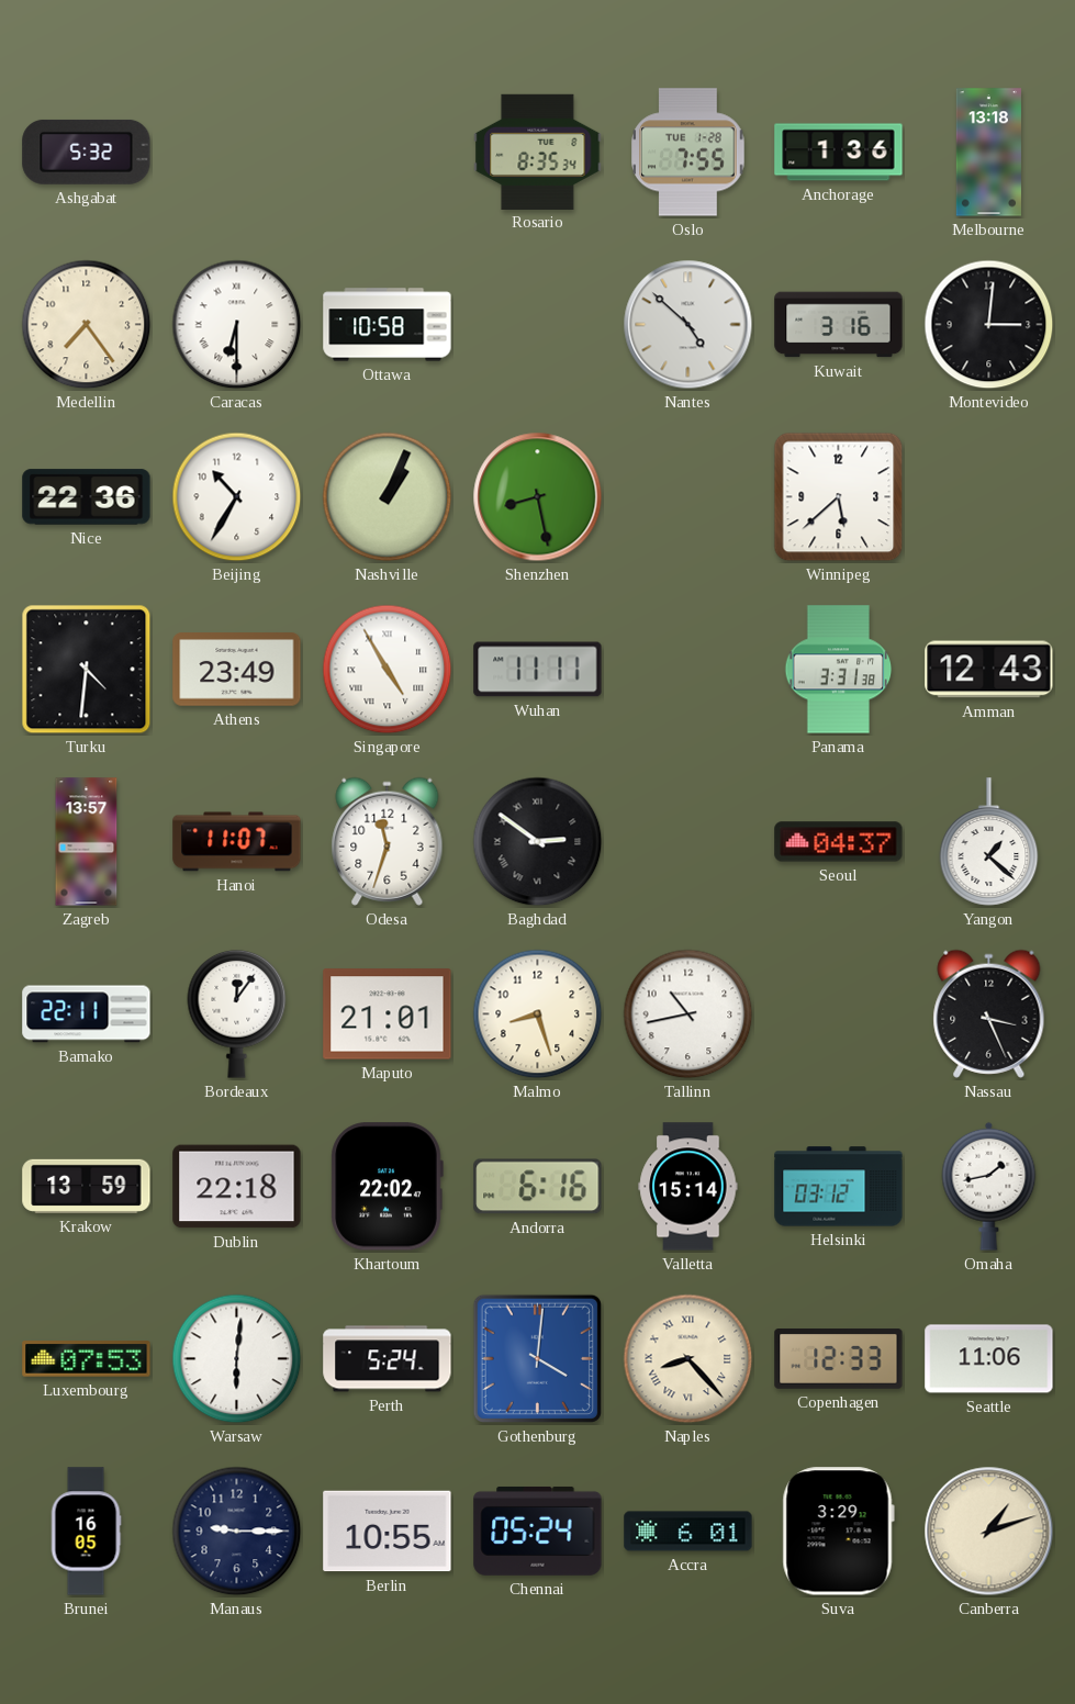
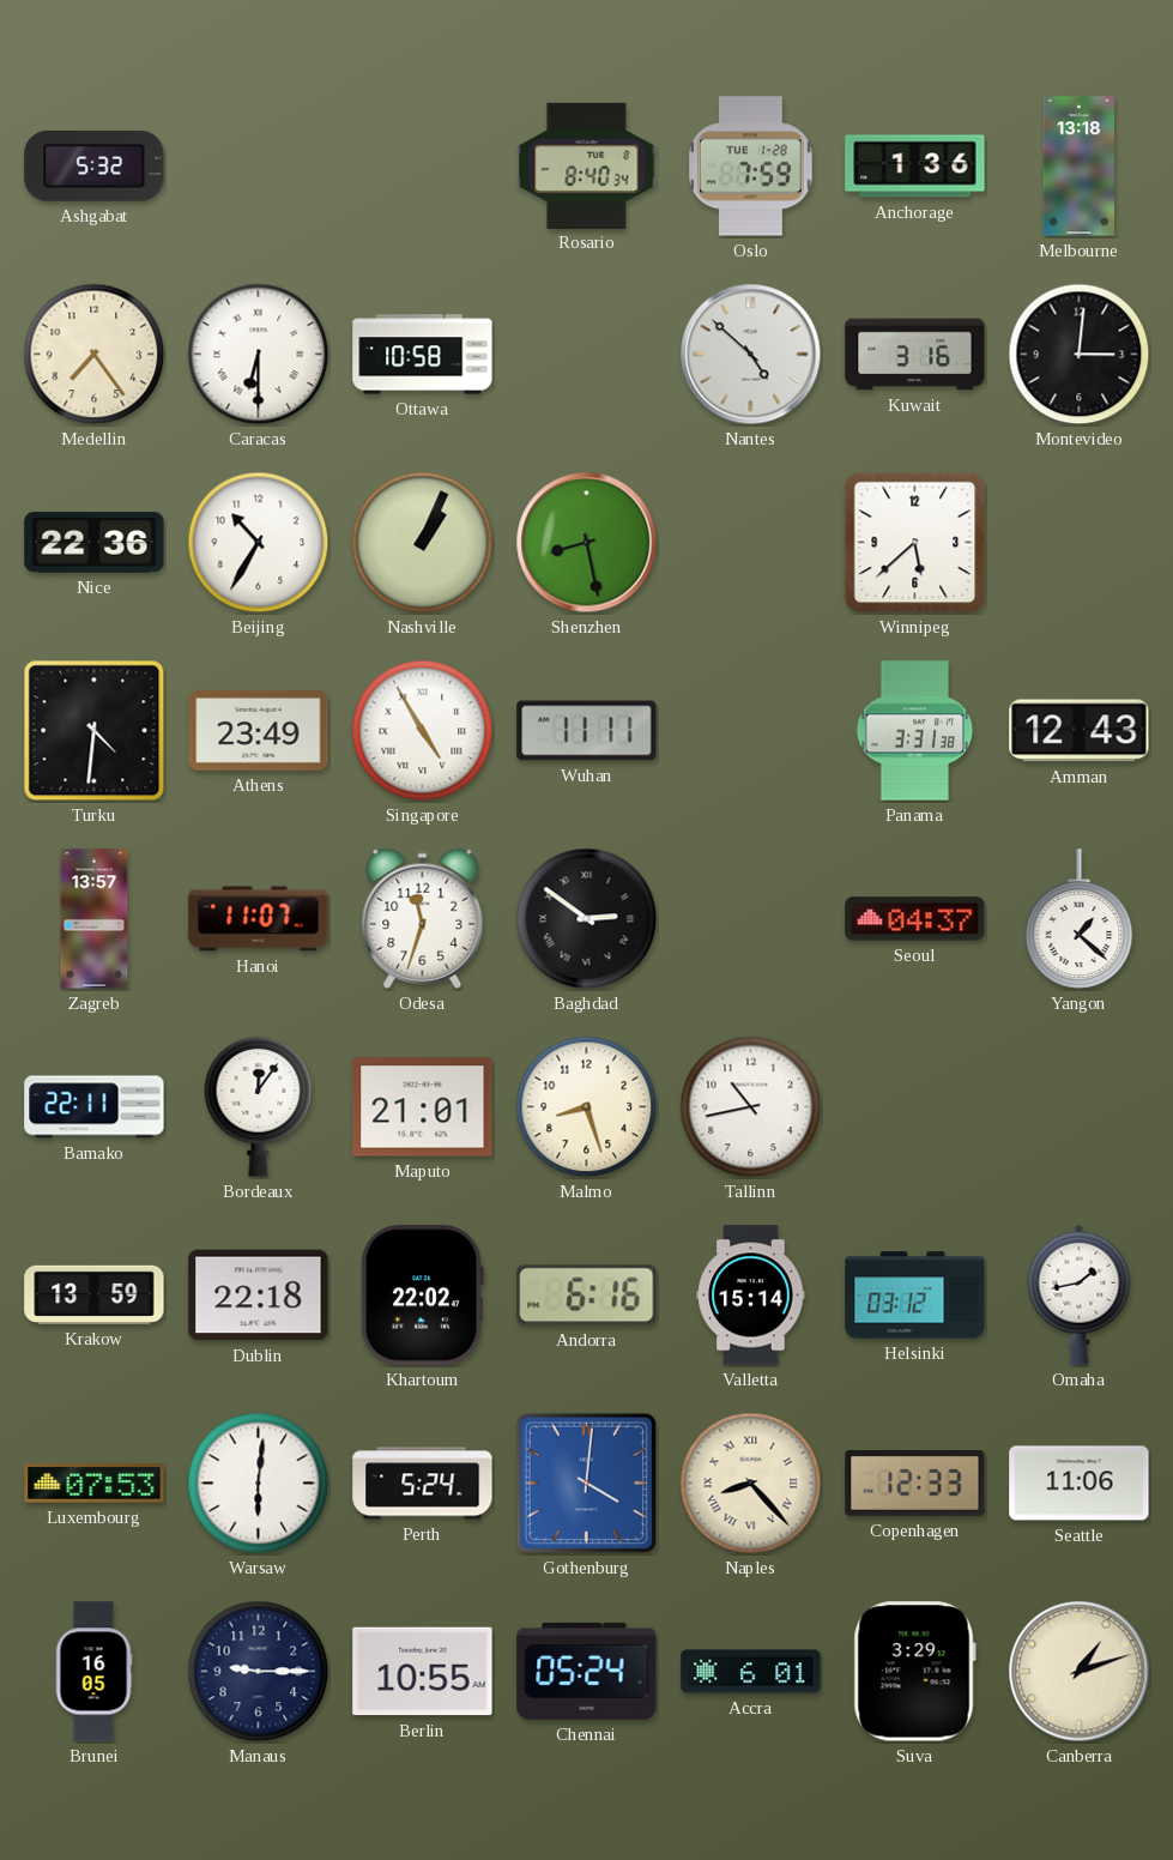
Rosario: 8:35 -> 8:40 (587, 165)
Oslo: 7:55 -> 7:59 (751, 167)
Nassau: 3:26 -> none (989, 1013)
